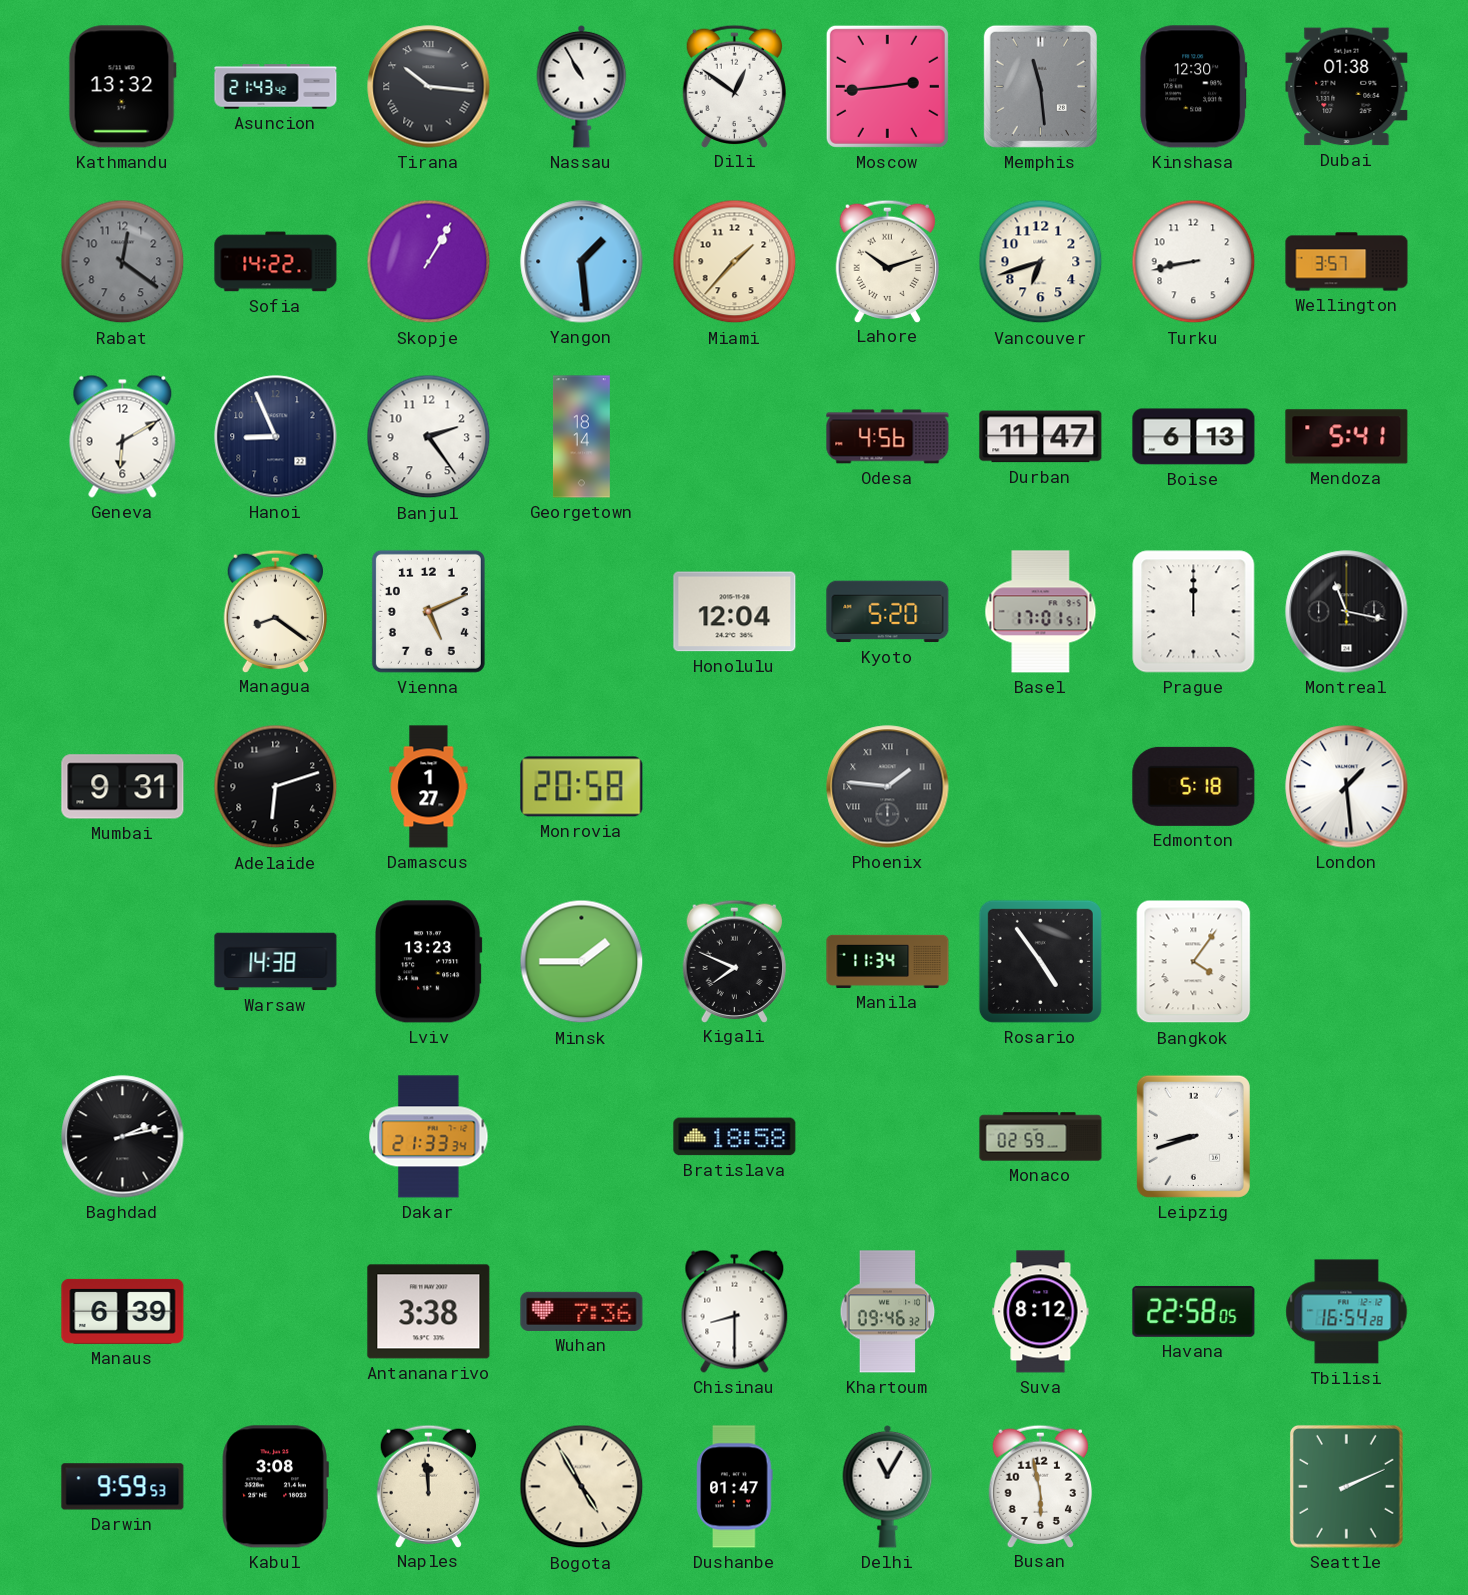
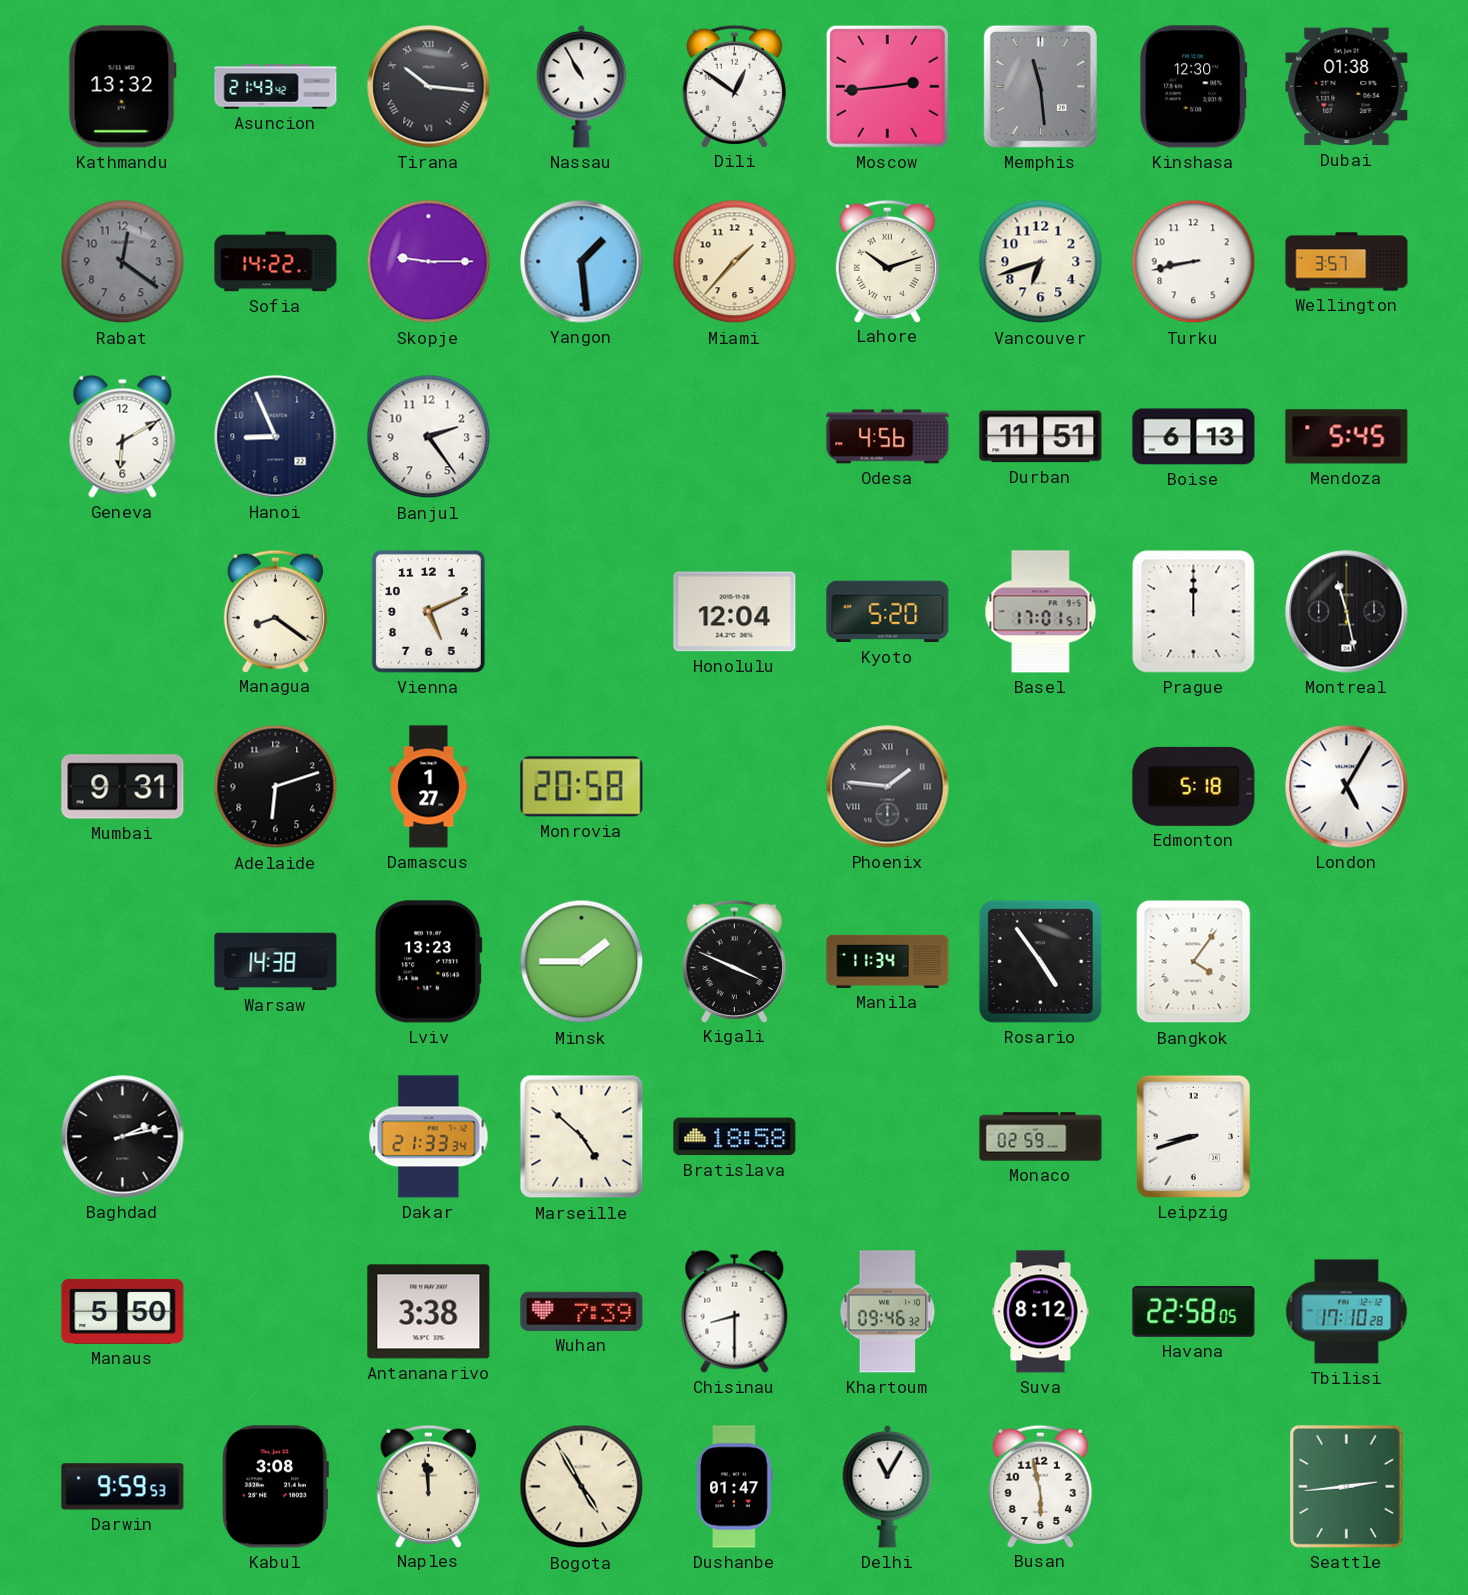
Skopje: 1:05 -> 9:15 (429, 262)
Georgetown: 18:14 -> none (581, 437)
Durban: 11:47 -> 11:51 (1041, 437)
Mendoza: 5:41 -> 5:45 (1347, 437)
Montreal: 11:17 -> 11:28 (1347, 612)
London: 1:29 -> 5:05 (1347, 787)
Kigali: 7:49 -> 3:49 (734, 961)
Marseille: none -> 4:52 (582, 1137)
Manaus: 6:39 -> 5:50 (123, 1311)
Wuhan: 7:36 -> 7:39 (582, 1311)
Tbilisi: 16:54 -> 17:10 (1347, 1312)
Seattle: 2:11 -> 2:44 (1346, 1486)
